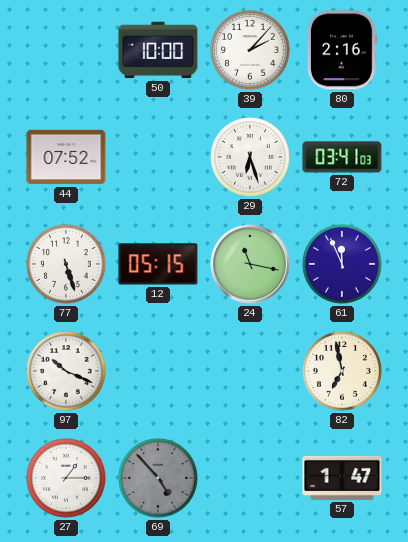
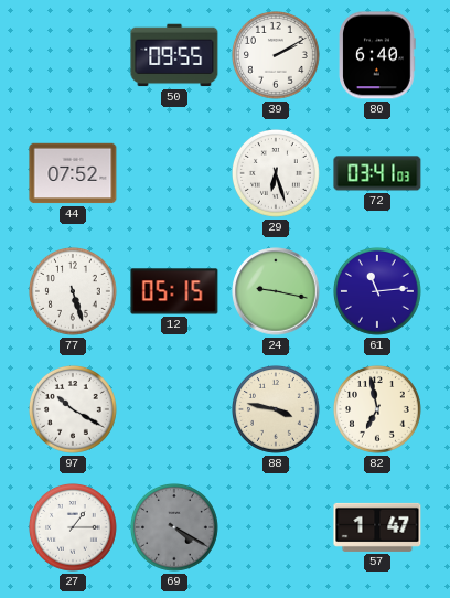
50: 10:00 -> 09:55 (174, 55)
39: 2:07 -> 2:10 (277, 56)
80: 2:16 -> 6:40 (377, 55)
24: 11:17 -> 9:17 (276, 291)
61: 11:56 -> 11:14 (378, 292)
97: 10:19 -> 10:20 (74, 410)
88: none -> 3:47 (277, 410)
69: 4:53 -> 4:20 (175, 528)
